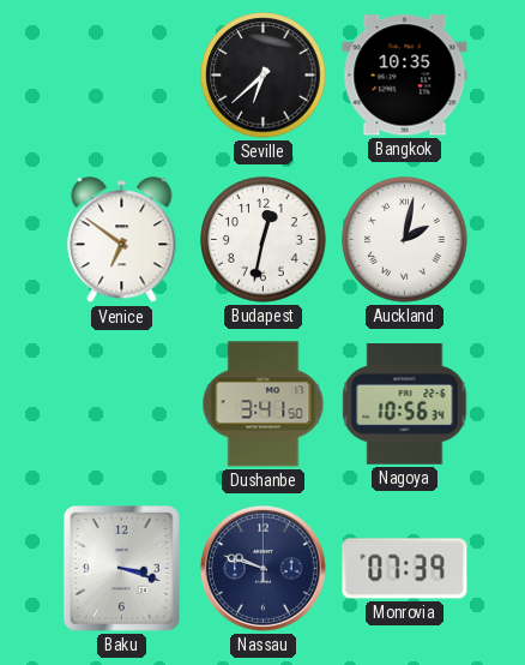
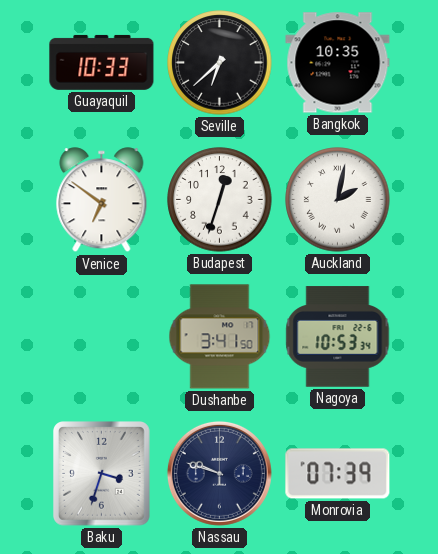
Guayaquil: none -> 10:33 (102, 62)
Budapest: 12:32 -> 12:33 (220, 200)
Nagoya: 10:56 -> 10:53 (338, 337)
Baku: 3:18 -> 3:33 (102, 474)
